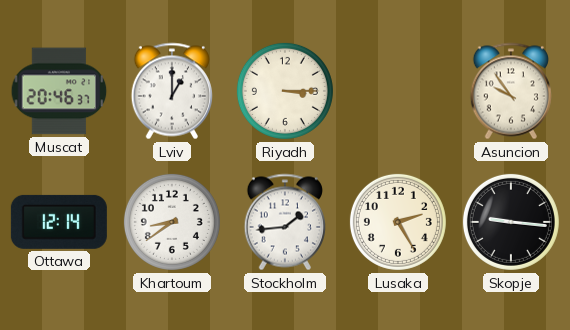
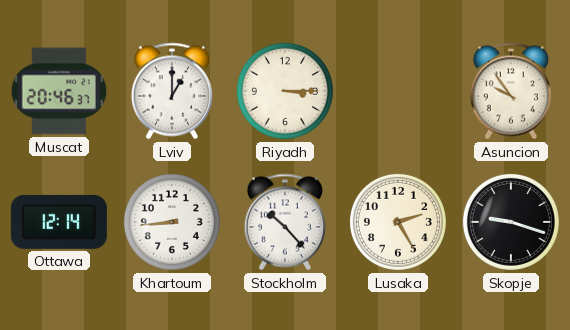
Khartoum: 8:39 -> 8:44 (172, 222)
Stockholm: 1:44 -> 10:23 (285, 222)
Skopje: 9:16 -> 9:18 (511, 222)
